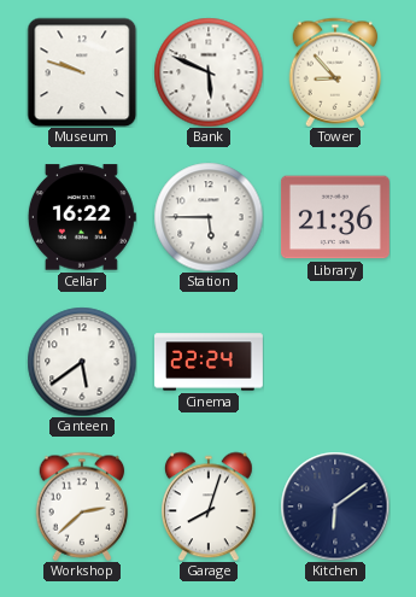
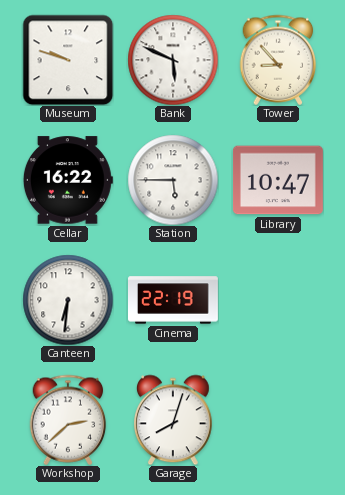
Library: 21:36 -> 10:47 (278, 180)
Canteen: 5:39 -> 6:31 (68, 300)
Cinema: 22:24 -> 22:19 (174, 300)
Kitchen: 6:09 -> none (335, 507)
